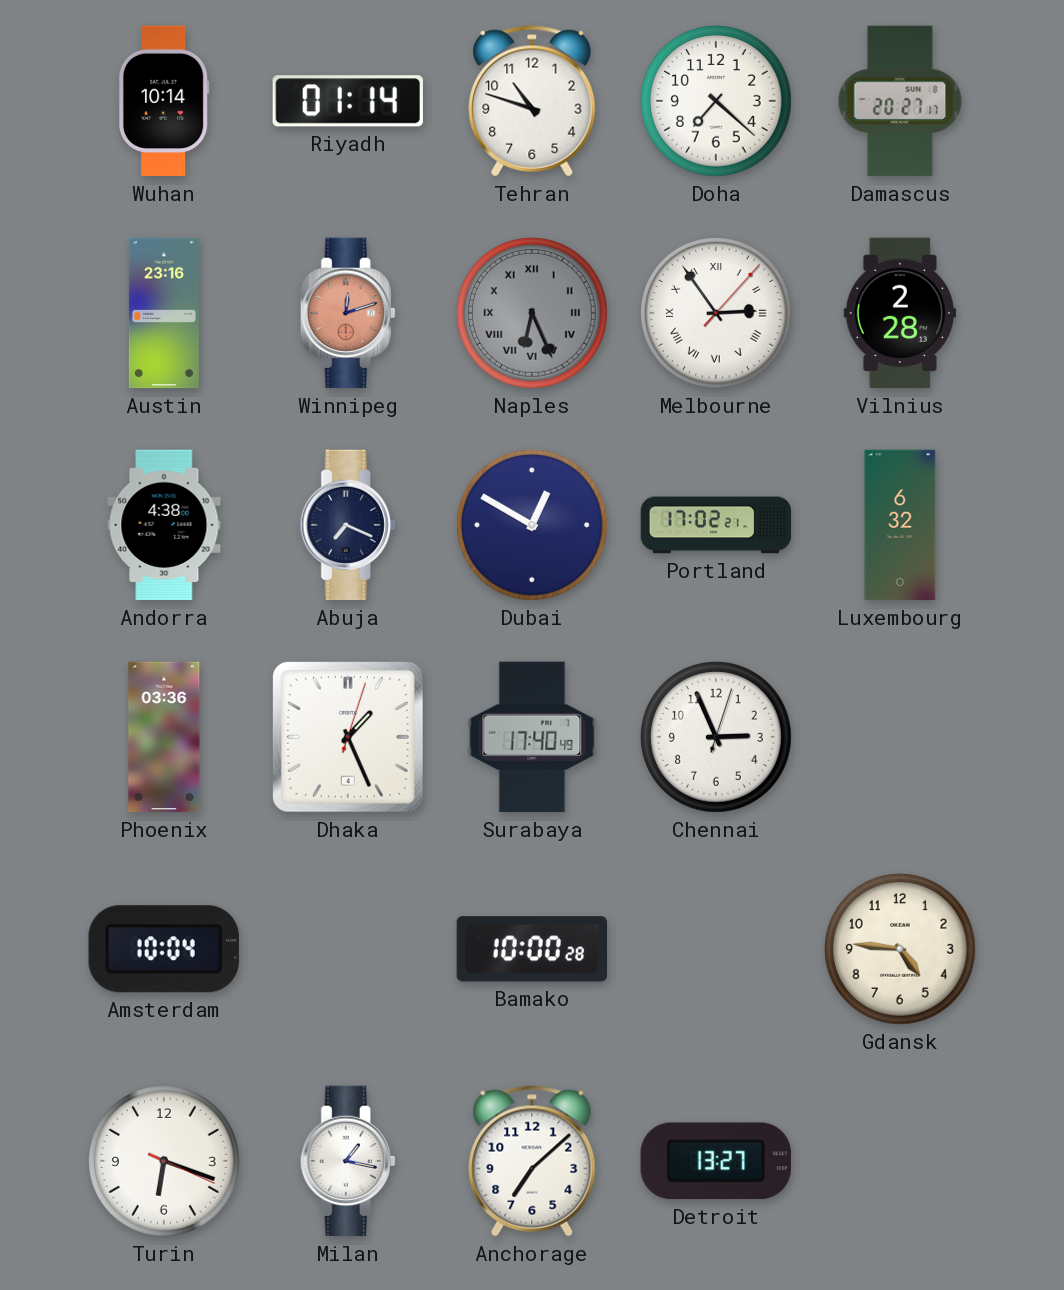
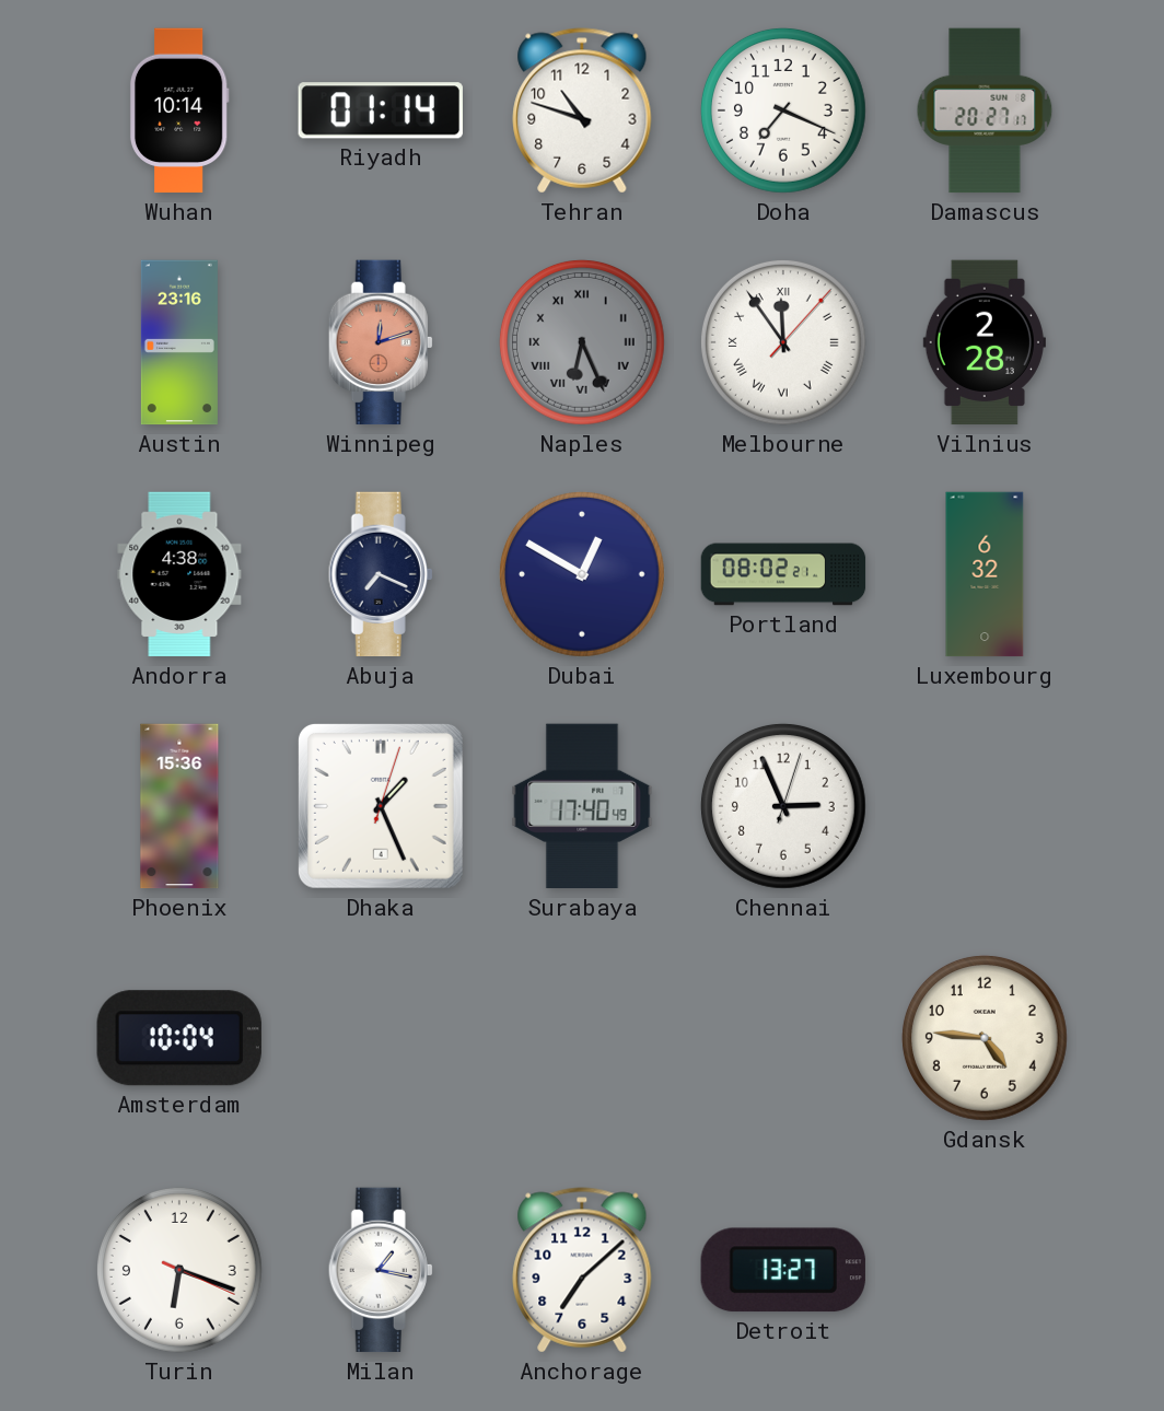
Doha: 7:22 -> 7:19 (783, 110)
Melbourne: 2:54 -> 11:54 (783, 342)
Portland: 17:02 -> 08:02 (783, 574)
Phoenix: 03:36 -> 15:36 (179, 806)
Bamako: 10:00 -> none (531, 949)
